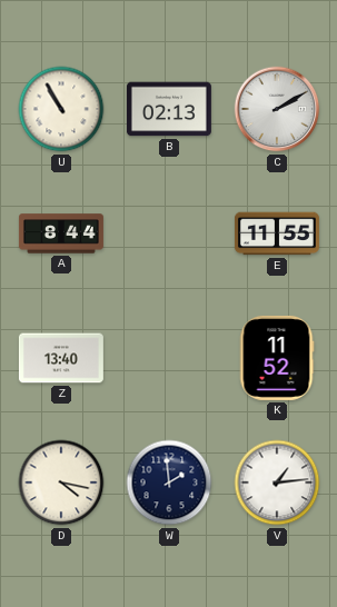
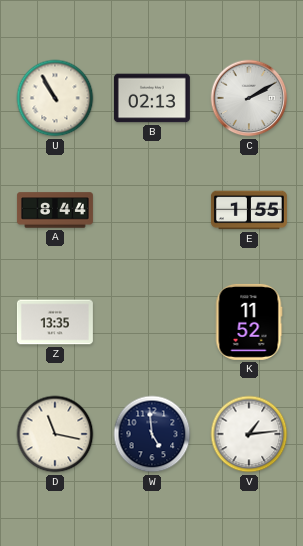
E: 11:55 -> 1:55 (249, 210)
Z: 13:40 -> 13:35 (55, 322)
D: 4:17 -> 11:17 (55, 434)
W: 1:59 -> 4:59 (152, 434)
